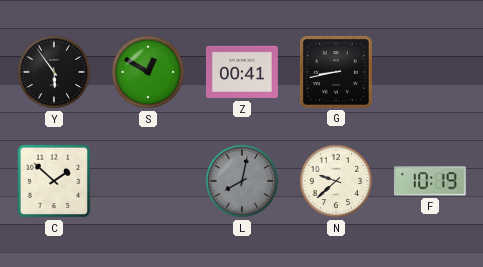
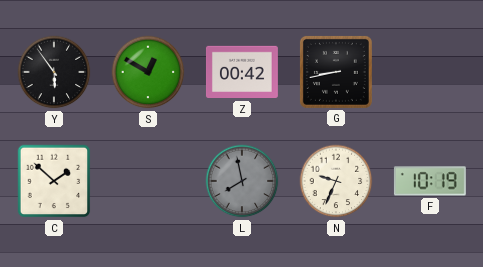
Z: 00:41 -> 00:42 (242, 72)
L: 8:02 -> 7:58 (242, 181)
N: 9:38 -> 9:34 (336, 181)
